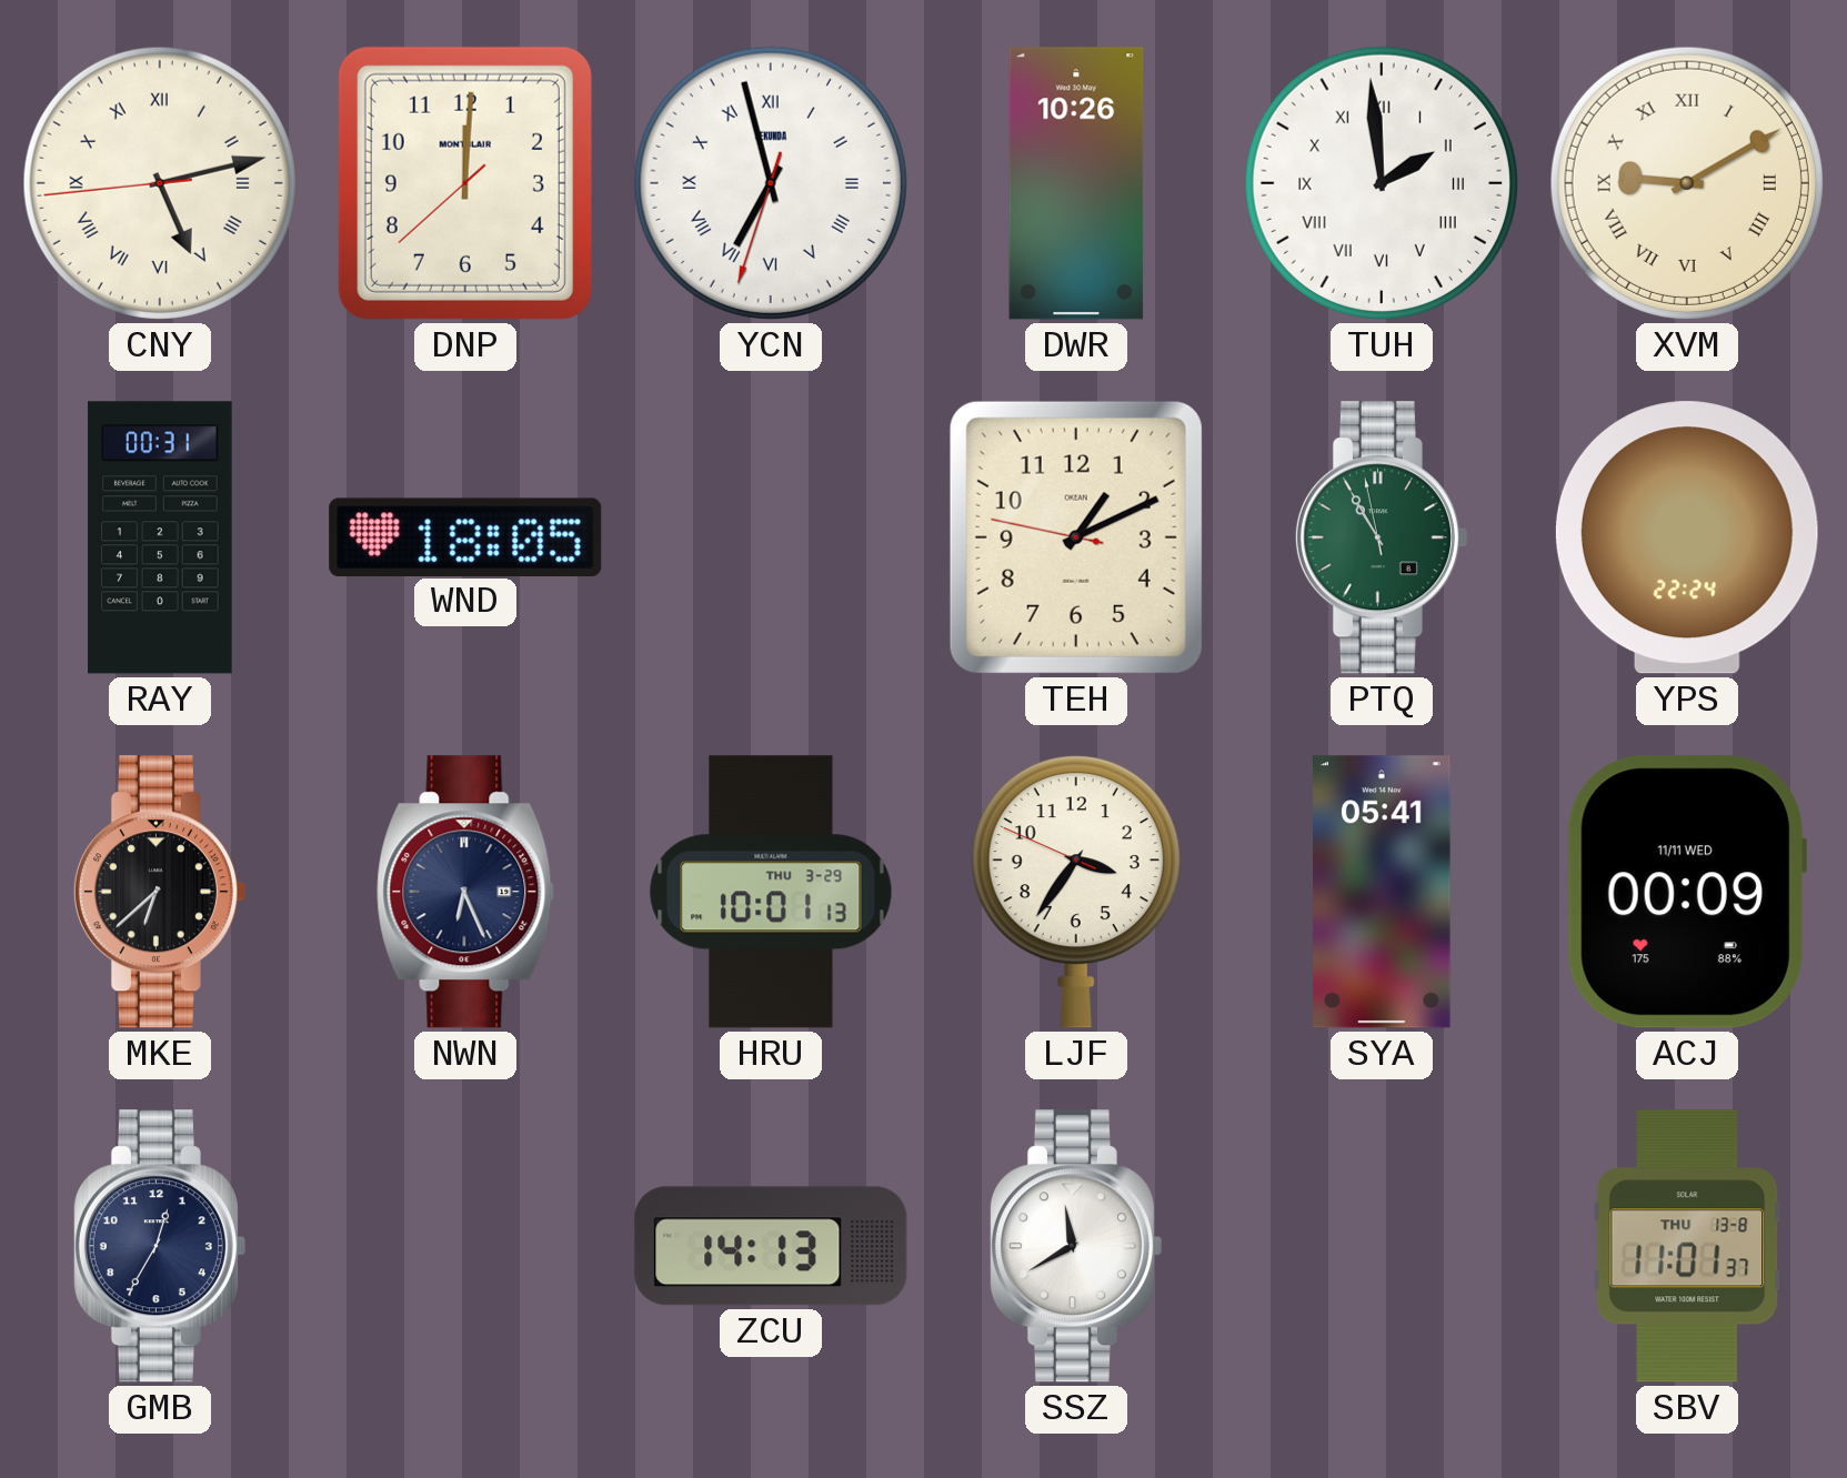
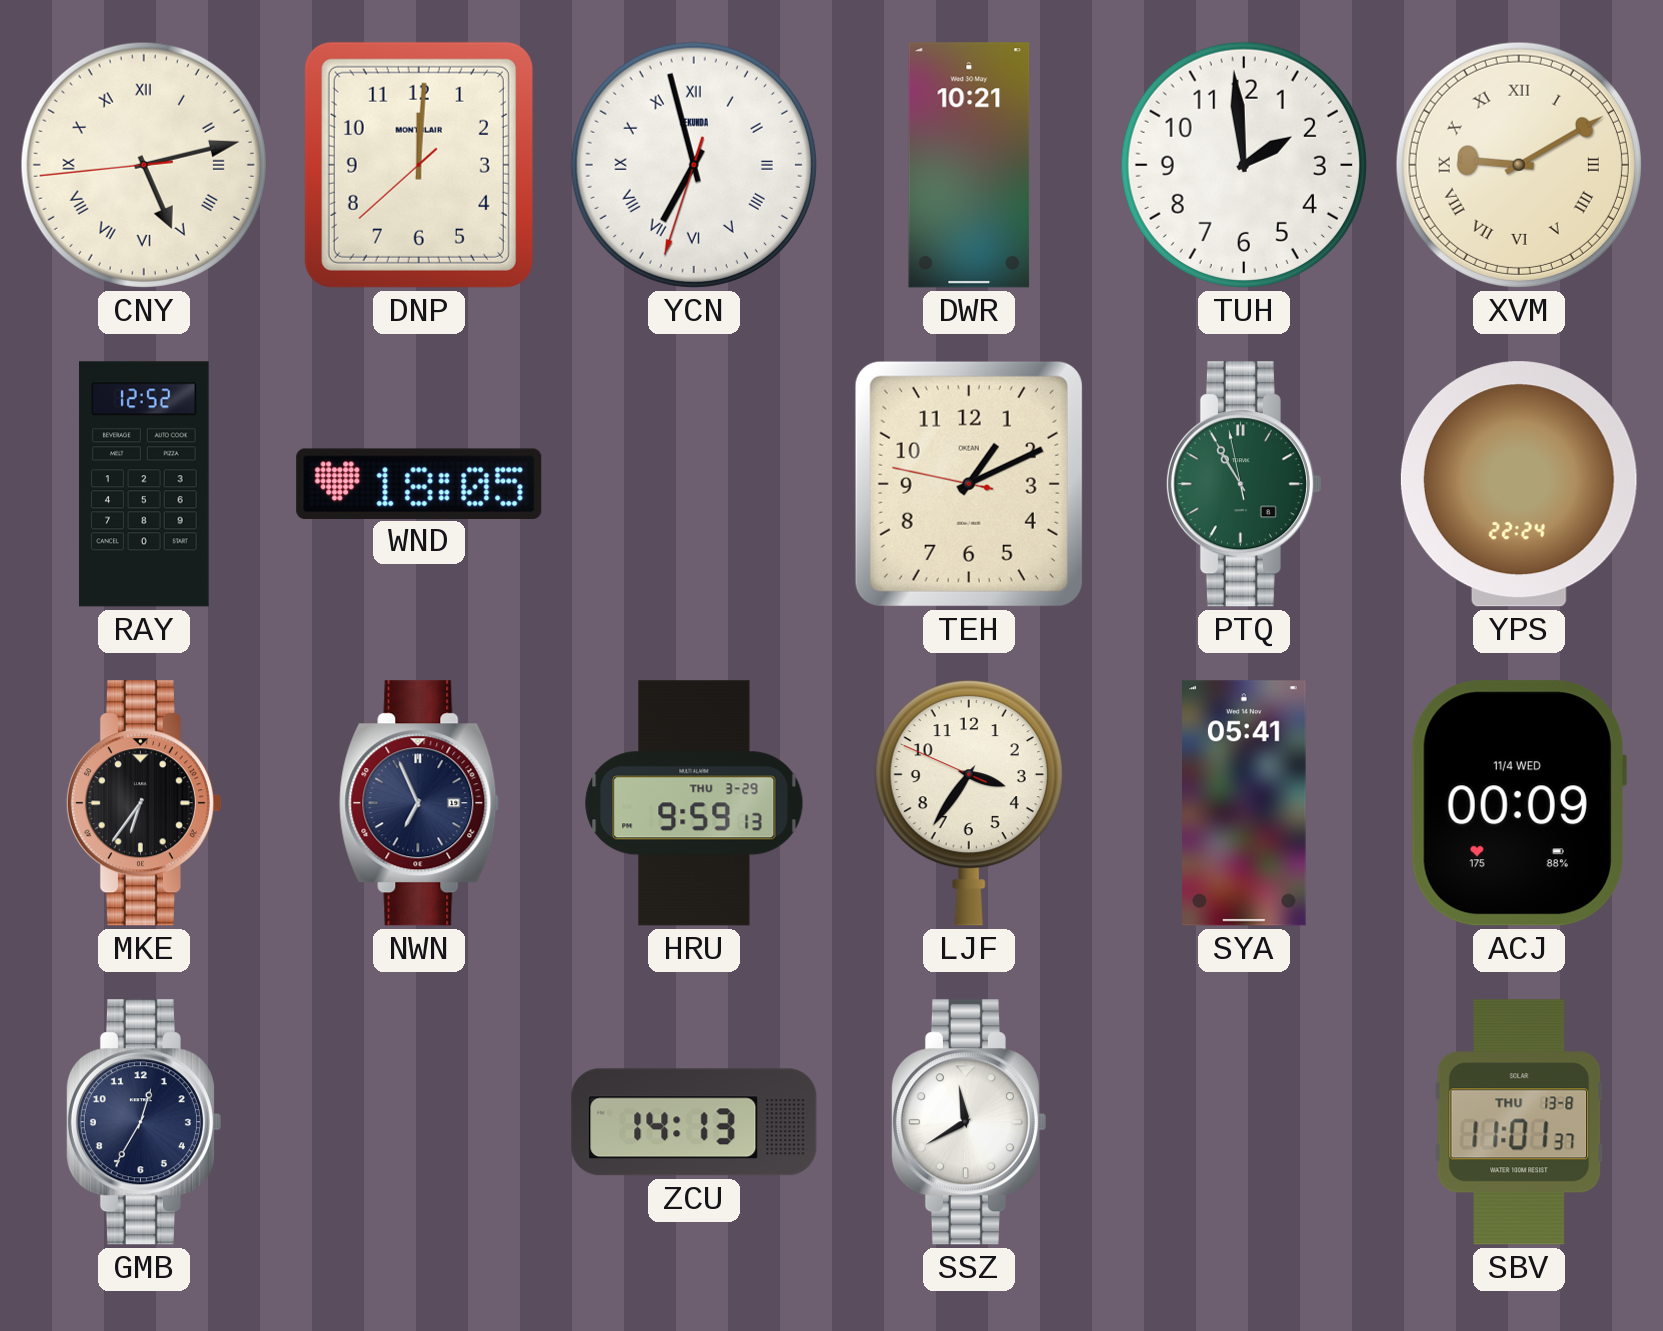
DWR: 10:26 -> 10:21 (969, 165)
TUH numerals: Roman -> Arabic (1244, 165)
RAY: 00:31 -> 12:52 (144, 484)
MKE: 6:38 -> 6:36 (143, 803)
NWN: 6:26 -> 6:56 (419, 803)
HRU: 10:01 -> 9:59 (694, 803)
ACJ date: 11/11 WED -> 11/4 WED (1518, 803)
